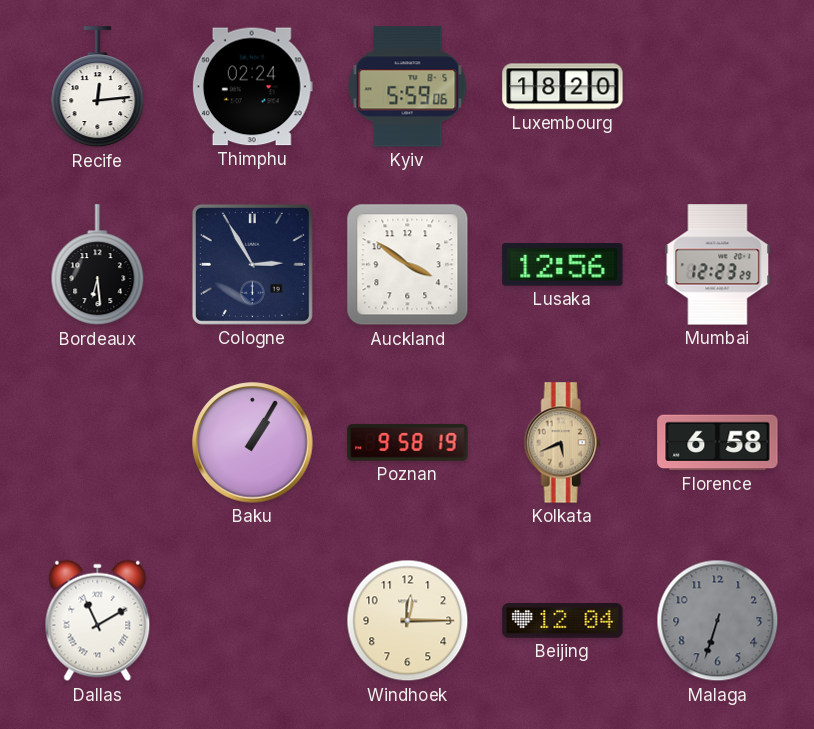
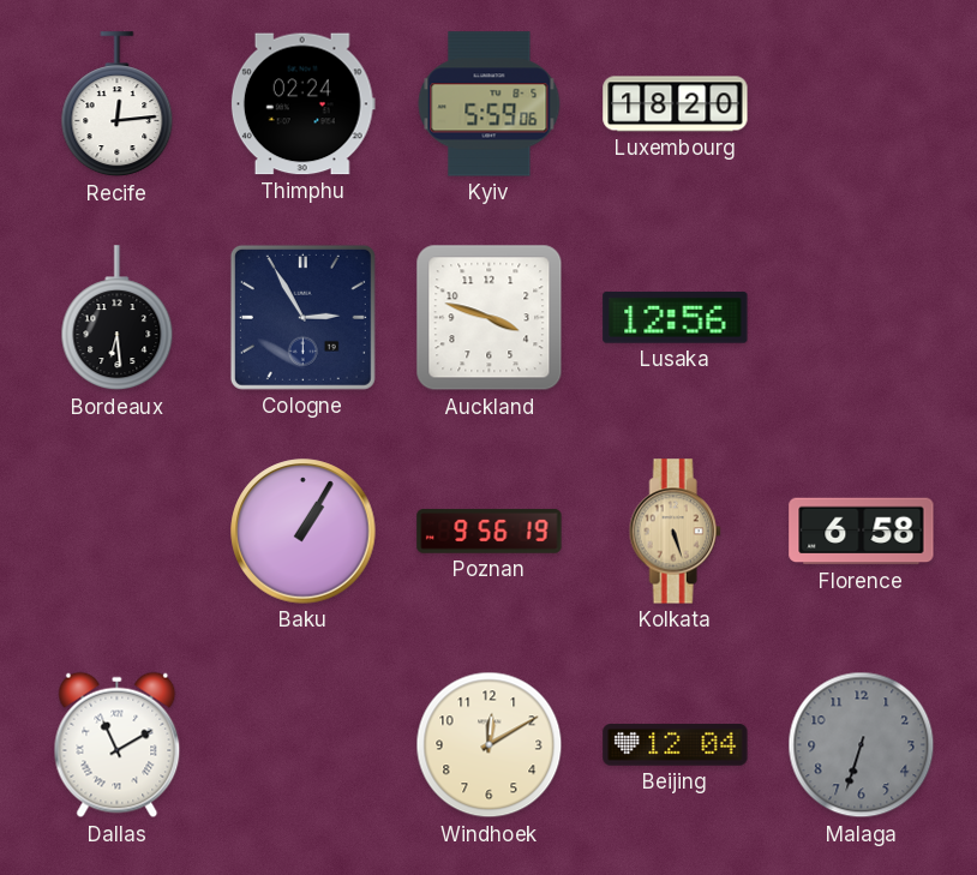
Auckland: 3:51 -> 3:48 (490, 318)
Mumbai: 12:23 -> none (718, 265)
Poznan: 9:58 -> 9:56 (490, 532)
Kolkata: 5:41 -> 5:27 (675, 532)
Windhoek: 12:15 -> 12:10 (490, 745)
